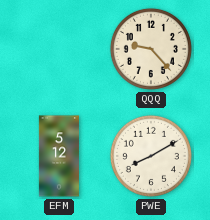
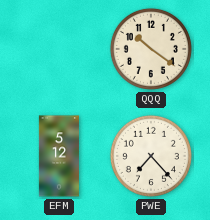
QQQ: 9:23 -> 10:21 (151, 49)
PWE: 8:10 -> 7:23 (151, 156)
